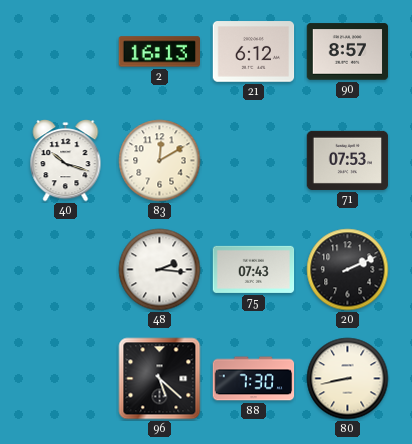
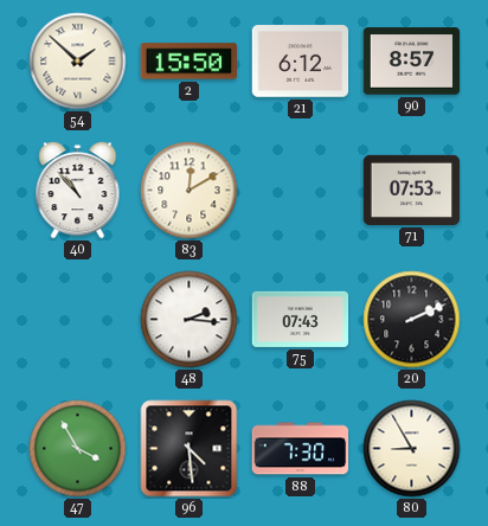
54: none -> 1:52 (78, 62)
2: 16:13 -> 15:50 (190, 62)
40: 10:18 -> 10:53 (78, 191)
47: none -> 3:55 (78, 449)
96: 5:22 -> 4:29 (190, 449)
80: 8:43 -> 8:55 (412, 449)
